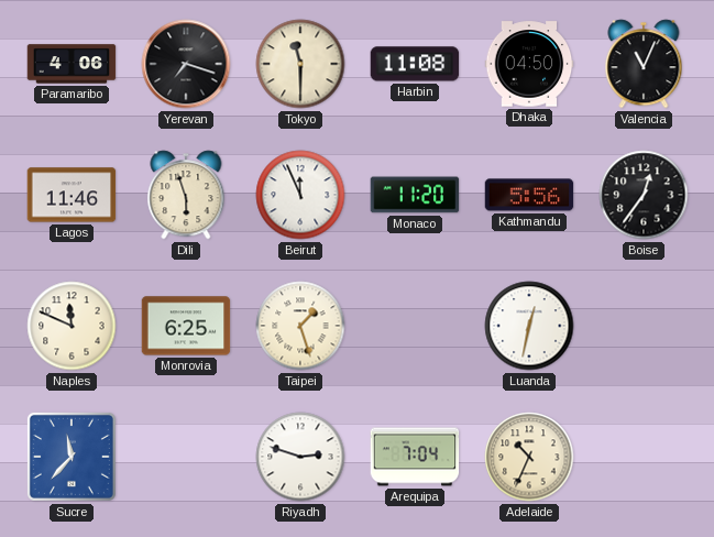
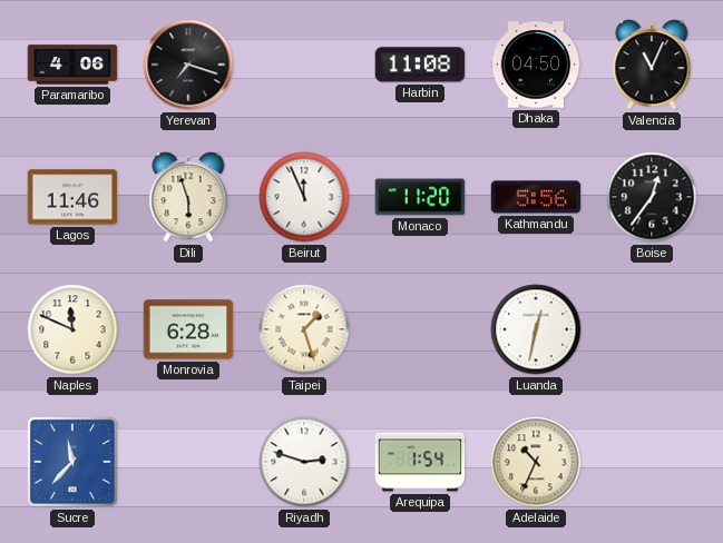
Tokyo: 11:30 -> none (300, 64)
Monrovia: 6:25 -> 6:28 (188, 329)
Arequipa: 7:04 -> 1:54 (420, 462)
